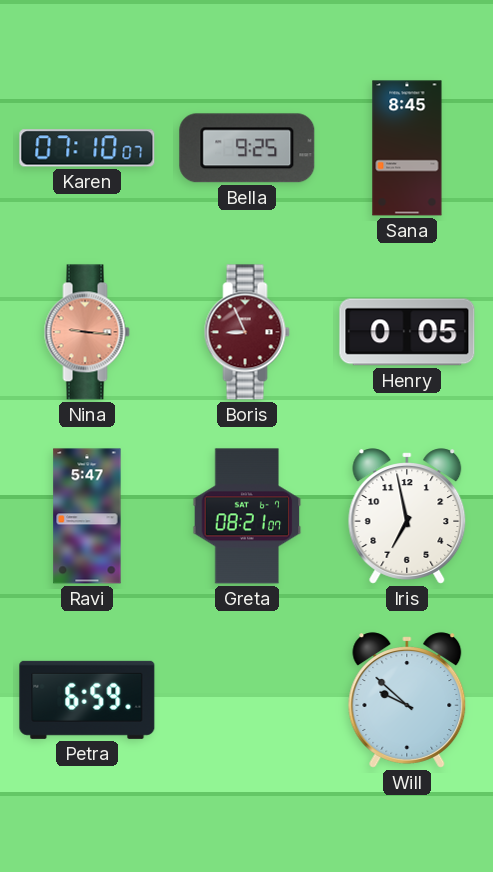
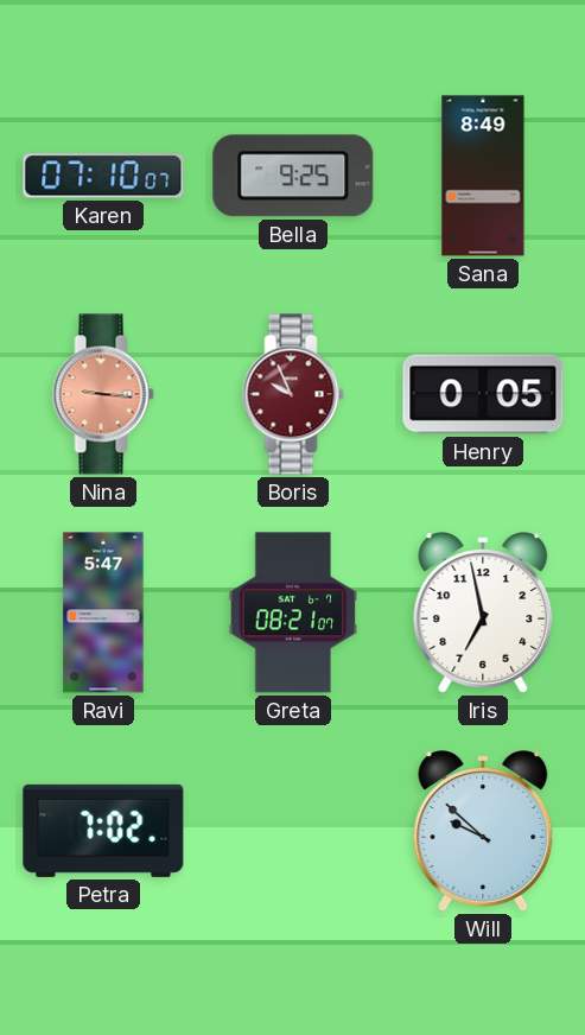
Sana: 8:45 -> 8:49 (483, 176)
Boris: 8:56 -> 9:56 (293, 394)
Petra: 6:59 -> 7:02 (103, 831)
